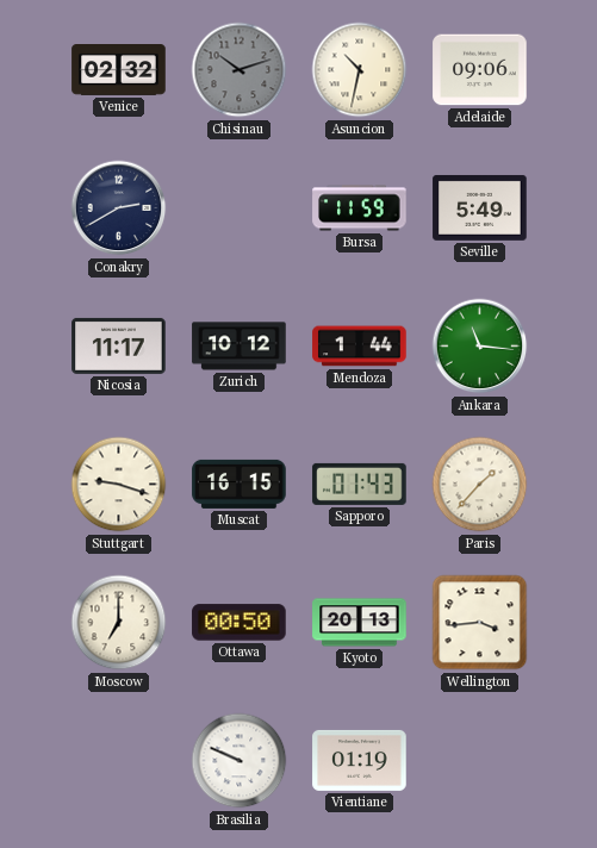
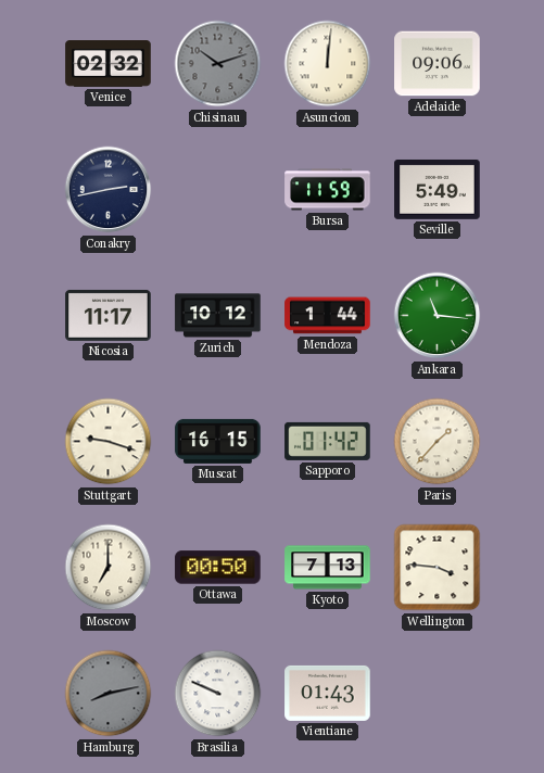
Asuncion: 10:32 -> 12:01 (328, 64)
Conakry: 2:40 -> 2:43 (109, 190)
Sapporo: 01:43 -> 01:42 (328, 441)
Kyoto: 20:13 -> 7:13 (328, 568)
Wellington: 3:44 -> 3:46 (438, 568)
Hamburg: none -> 8:13 (109, 694)
Vientiane: 01:19 -> 01:43 (328, 693)
